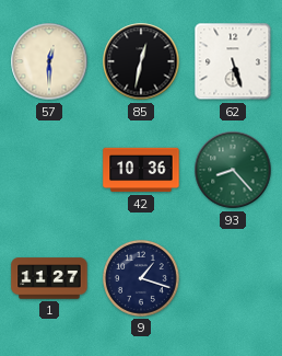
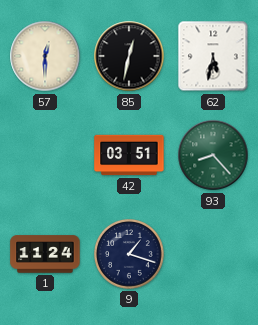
62: 5:27 -> 5:32 (213, 56)
42: 10:36 -> 03:51 (129, 155)
1: 11:27 -> 11:24 (45, 254)
